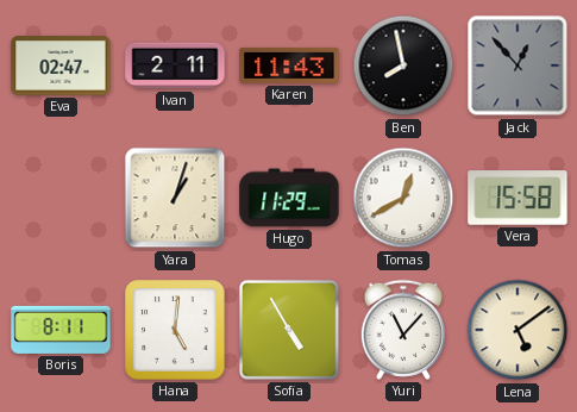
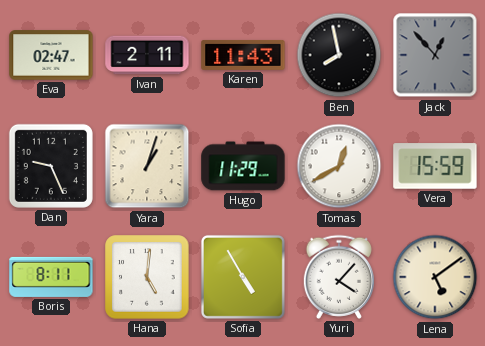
Dan: none -> 9:26 (51, 166)
Vera: 15:58 -> 15:59 (435, 166)
Yuri: 11:07 -> 4:07 (338, 277)
